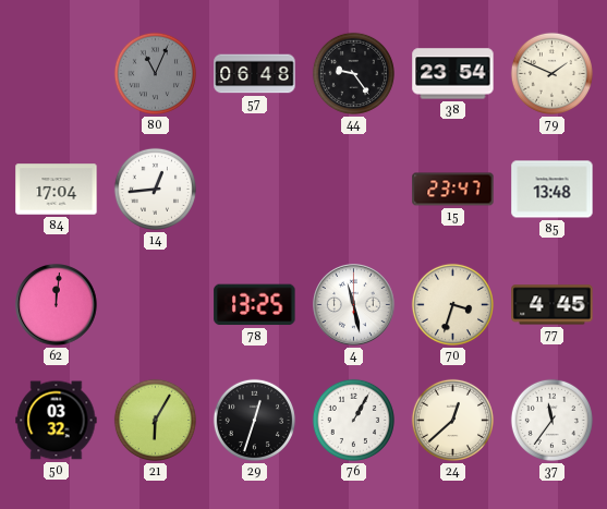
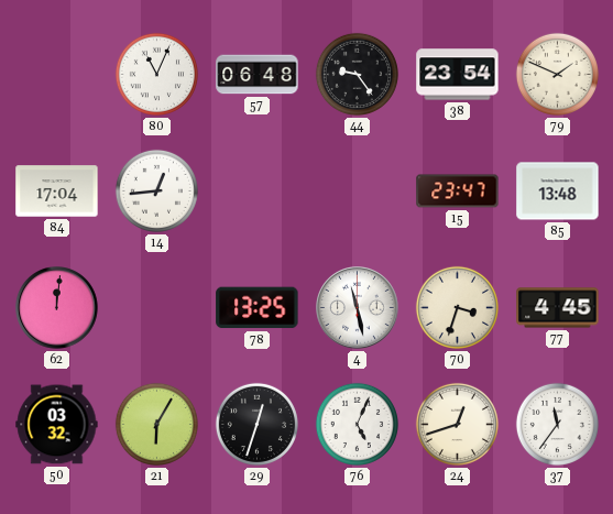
80 dial: grey -> white (156, 74)
76: 1:05 -> 5:04 (357, 424)
24: 12:38 -> 12:42 (457, 424)
